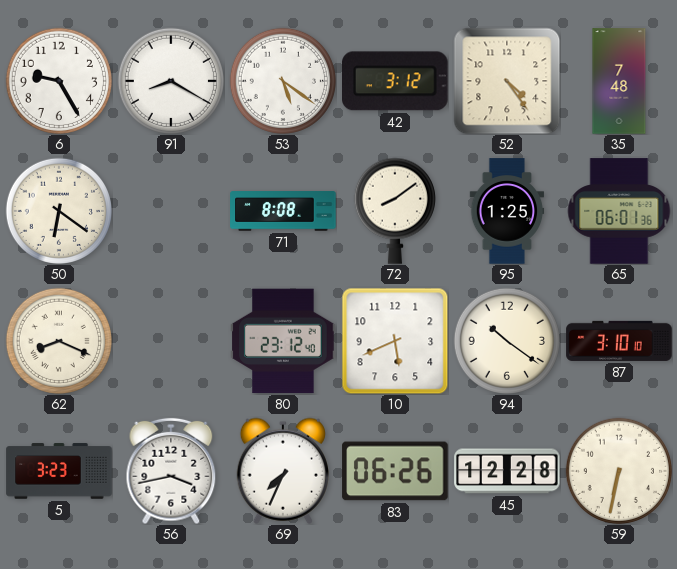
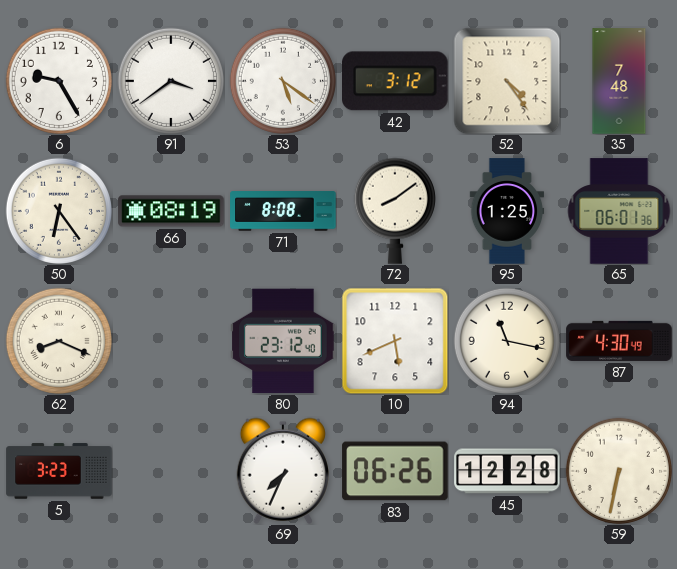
91: 8:20 -> 3:39 (171, 81)
50: 6:21 -> 6:24 (59, 211)
66: none -> 08:19 (171, 211)
94: 10:21 -> 11:17 (507, 341)
87: 3:10 -> 4:30 (619, 341)
56: 3:43 -> none (171, 471)
